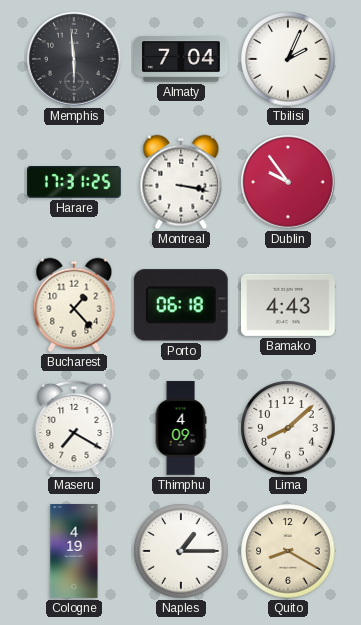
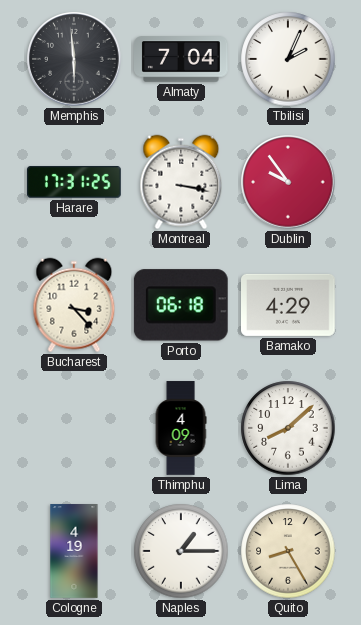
Bucharest: 1:23 -> 3:23 (74, 305)
Bamako: 4:43 -> 4:29 (289, 305)
Maseru: 7:20 -> none (74, 428)
Quito: 8:20 -> 8:25 (288, 551)
